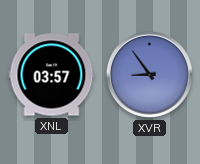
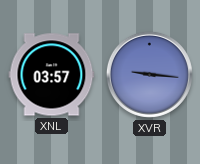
XVR: 8:54 -> 9:16 (149, 74)
